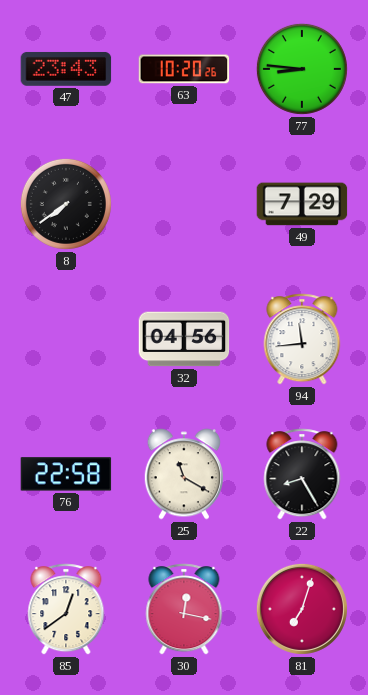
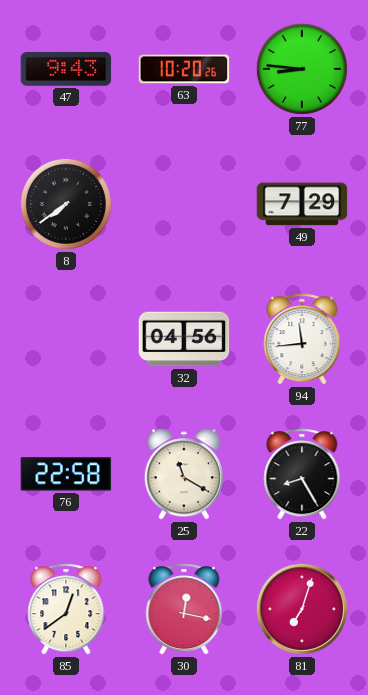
47: 23:43 -> 9:43 (66, 69)
